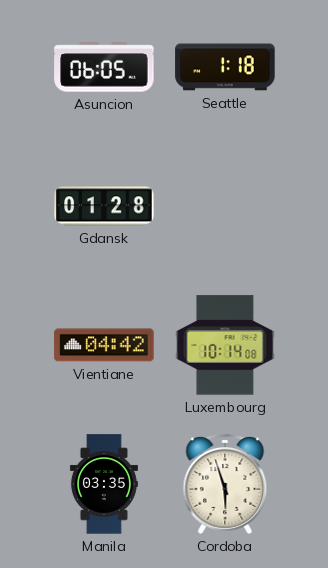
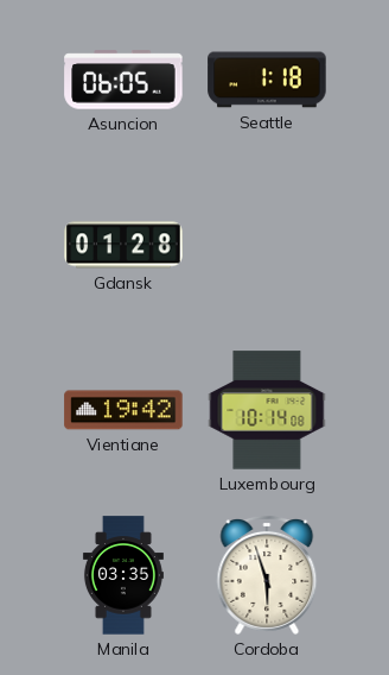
Vientiane: 04:42 -> 19:42 (123, 410)
